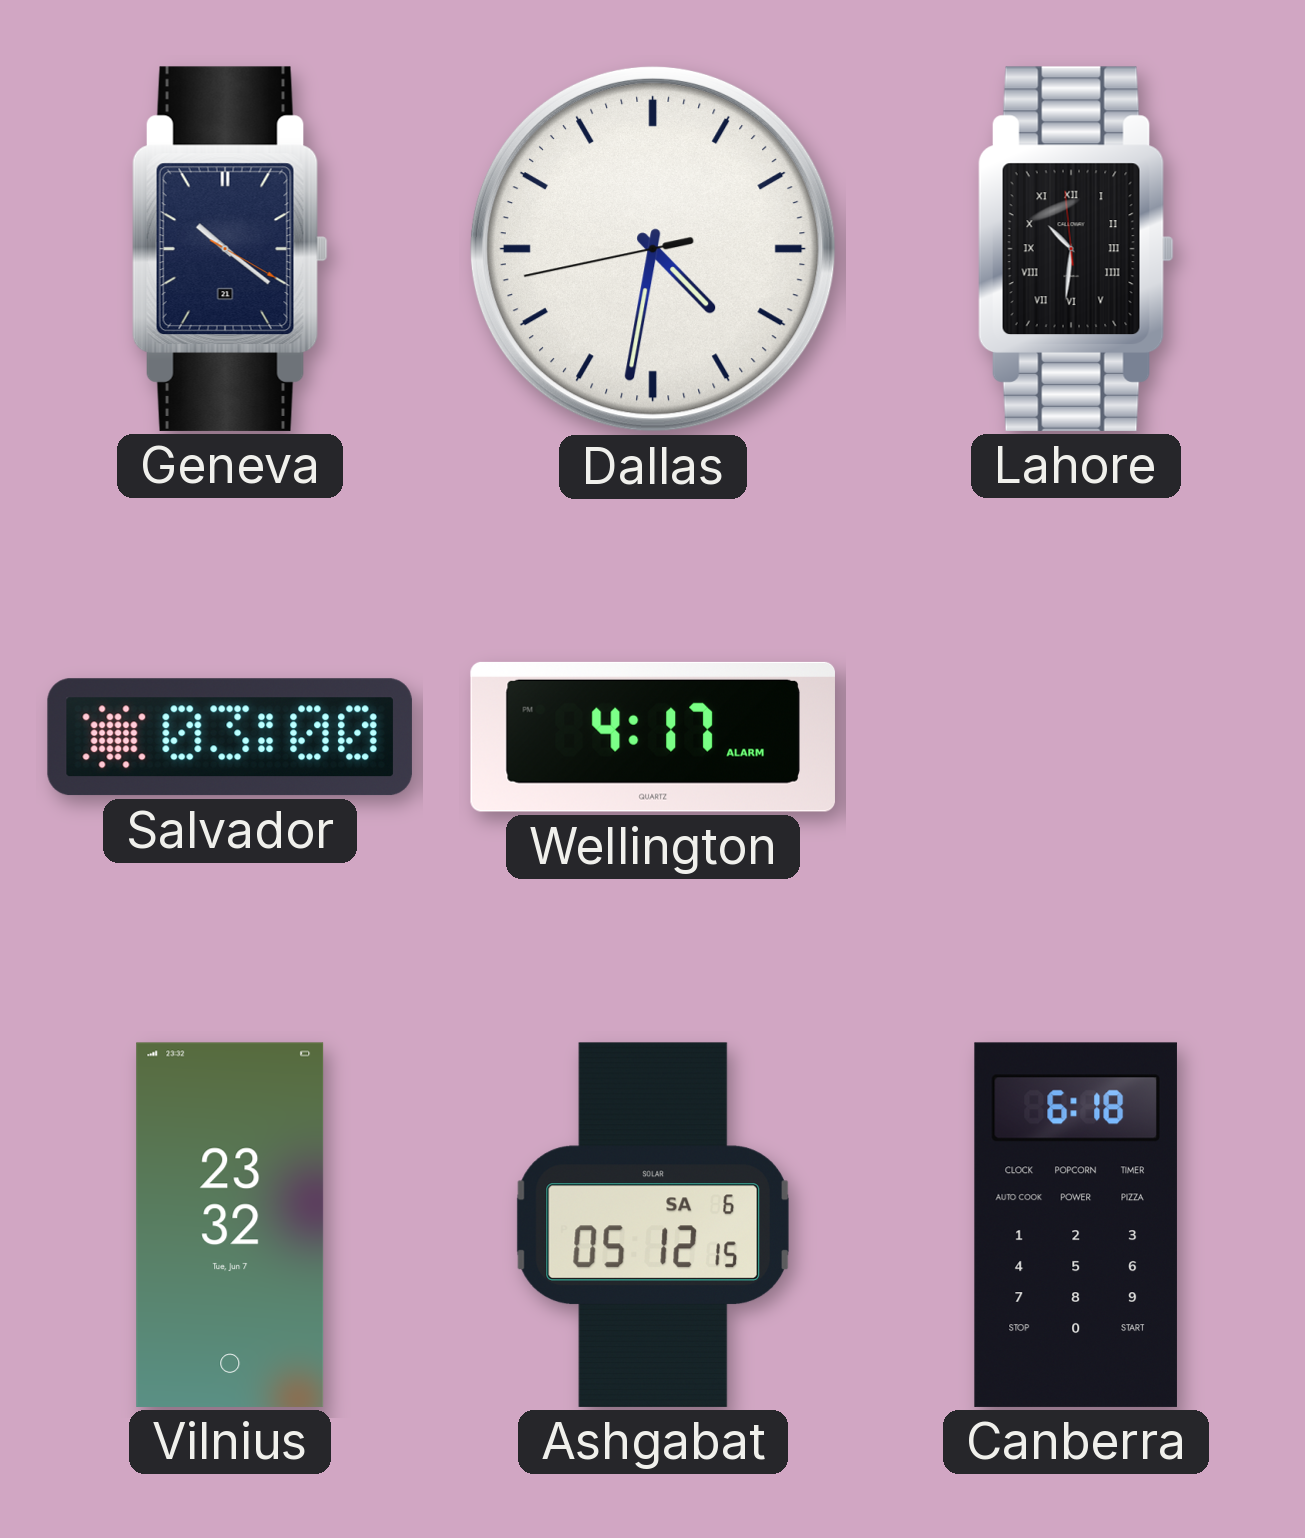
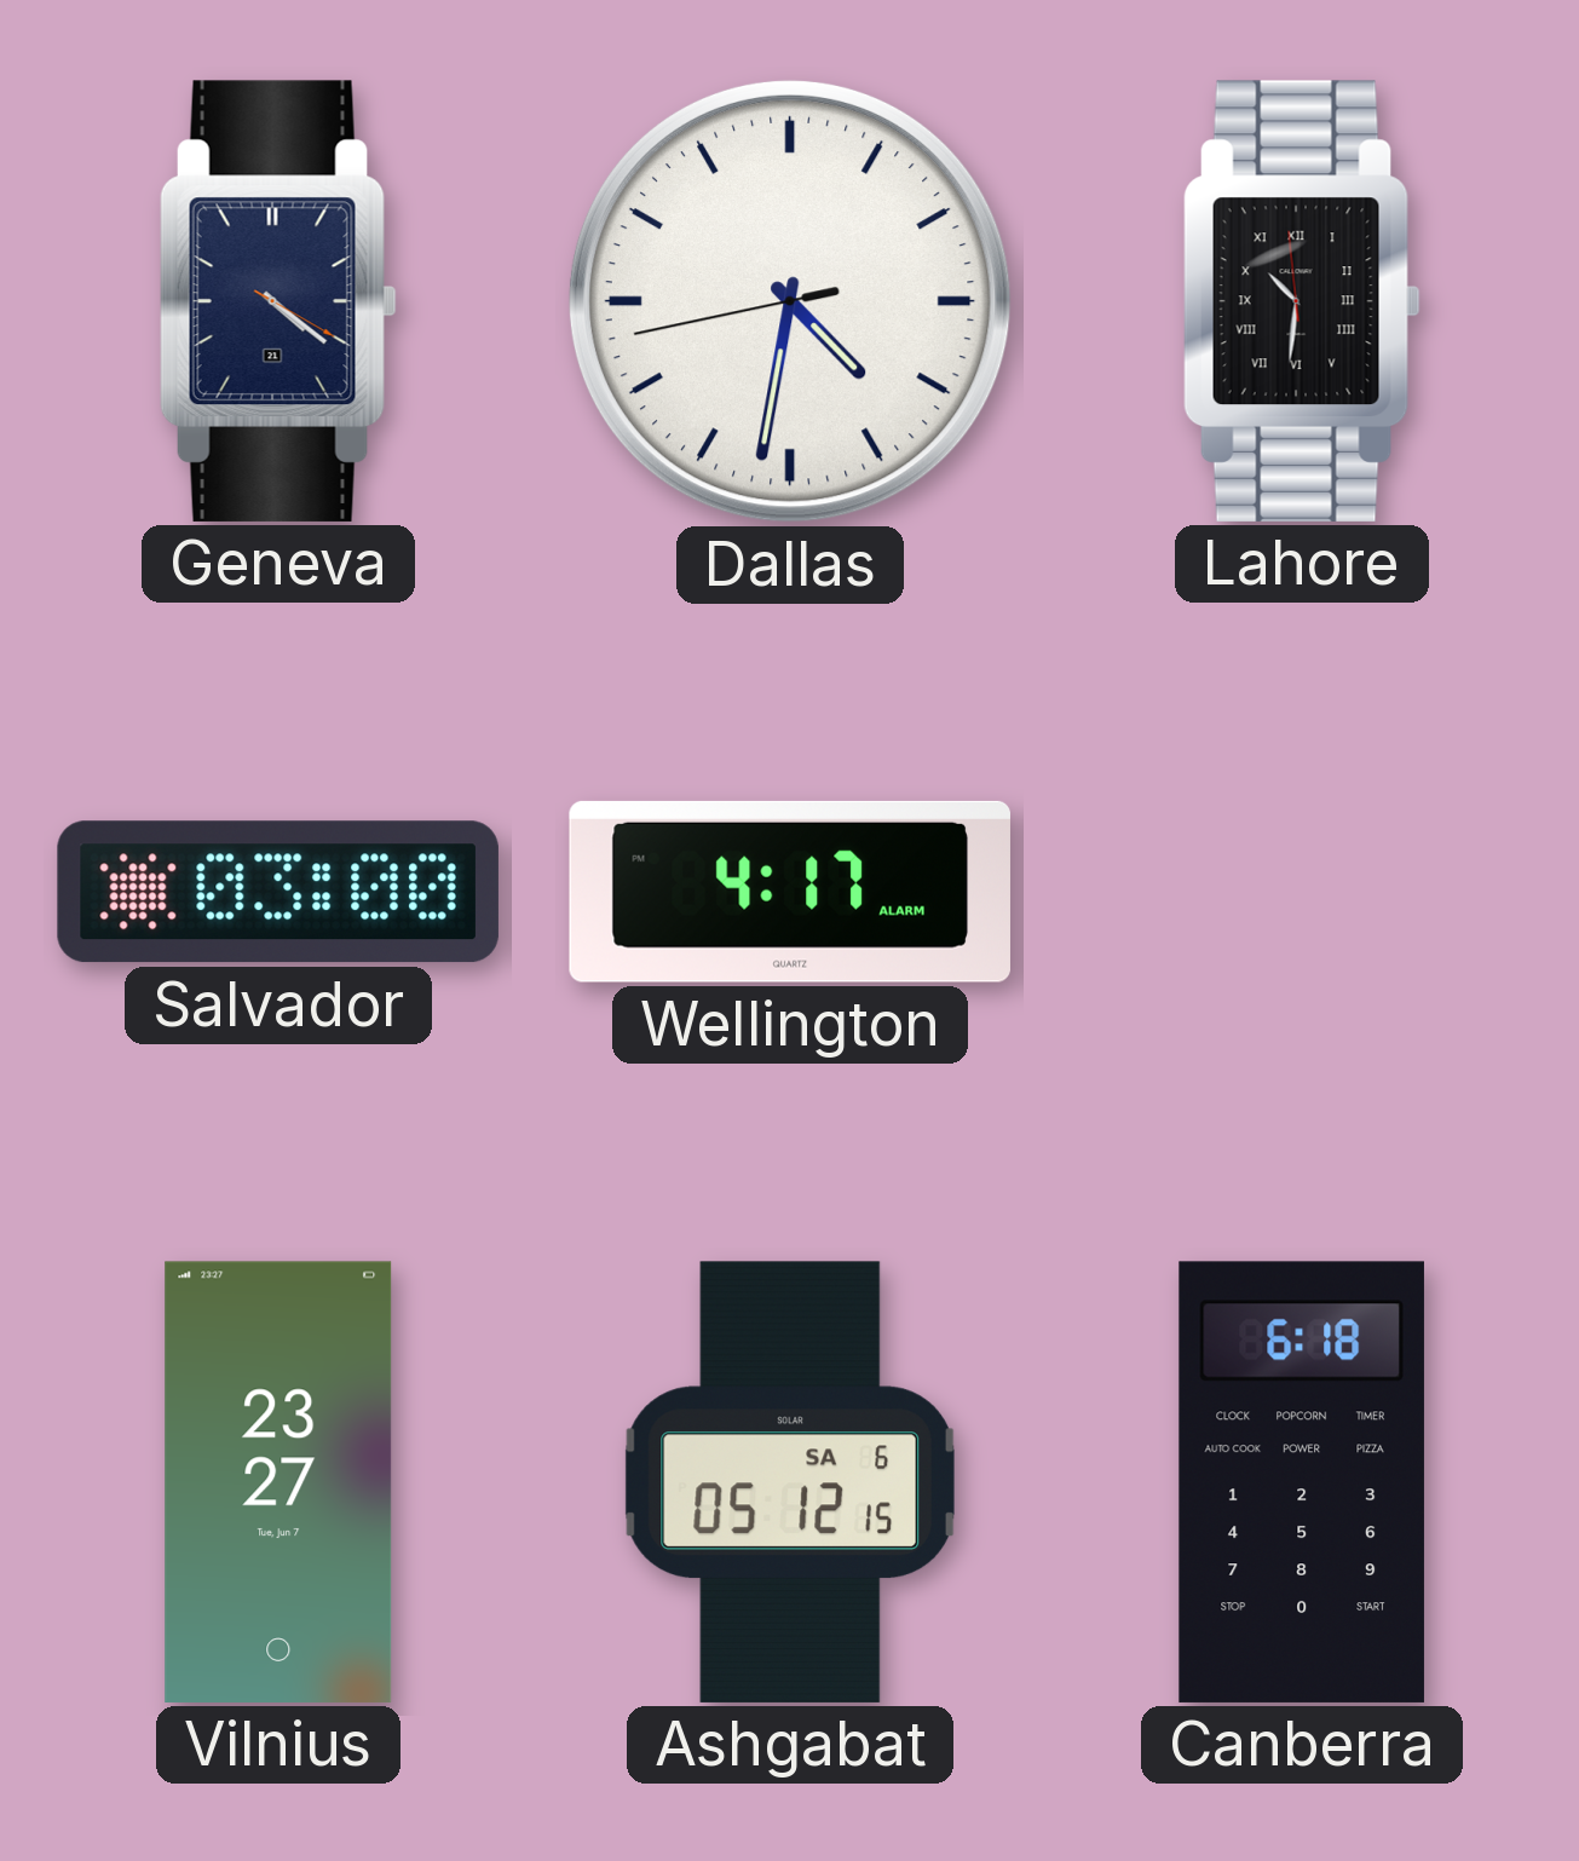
Geneva: 10:21 -> 4:21 (278, 301)
Vilnius: 23:32 -> 23:27 (278, 1482)
